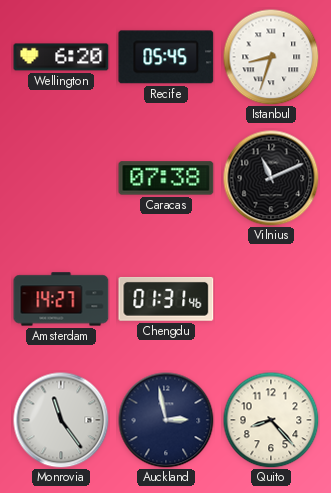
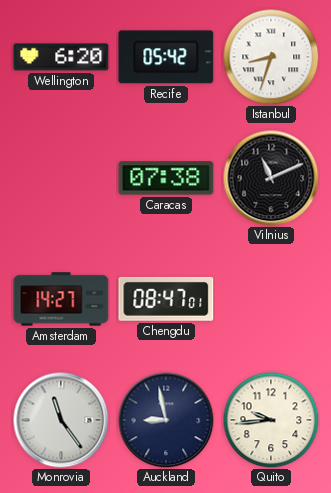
Recife: 05:45 -> 05:42 (166, 57)
Chengdu: 01:31 -> 08:47 (166, 299)
Auckland: 2:58 -> 8:58 (166, 420)
Quito: 8:23 -> 9:44 (271, 420)
